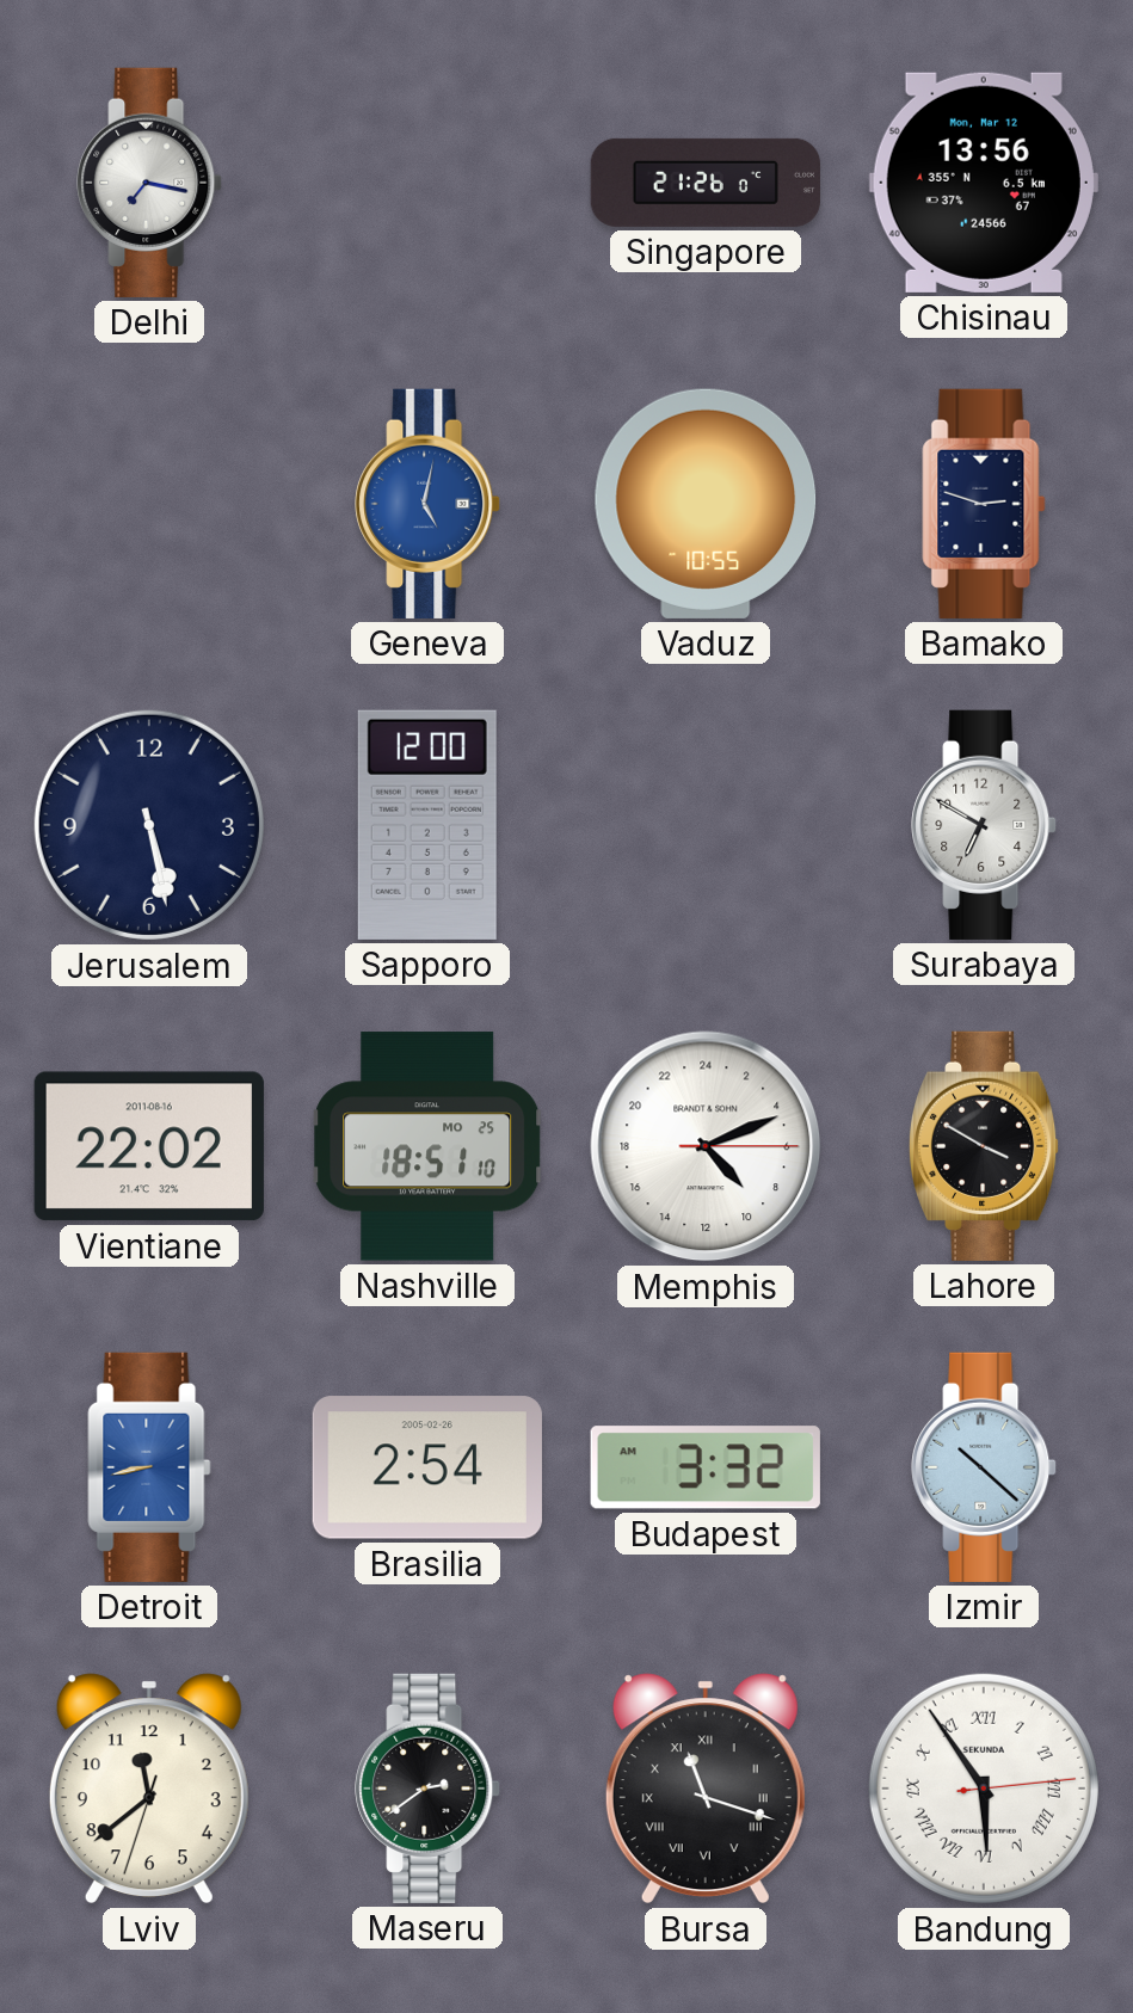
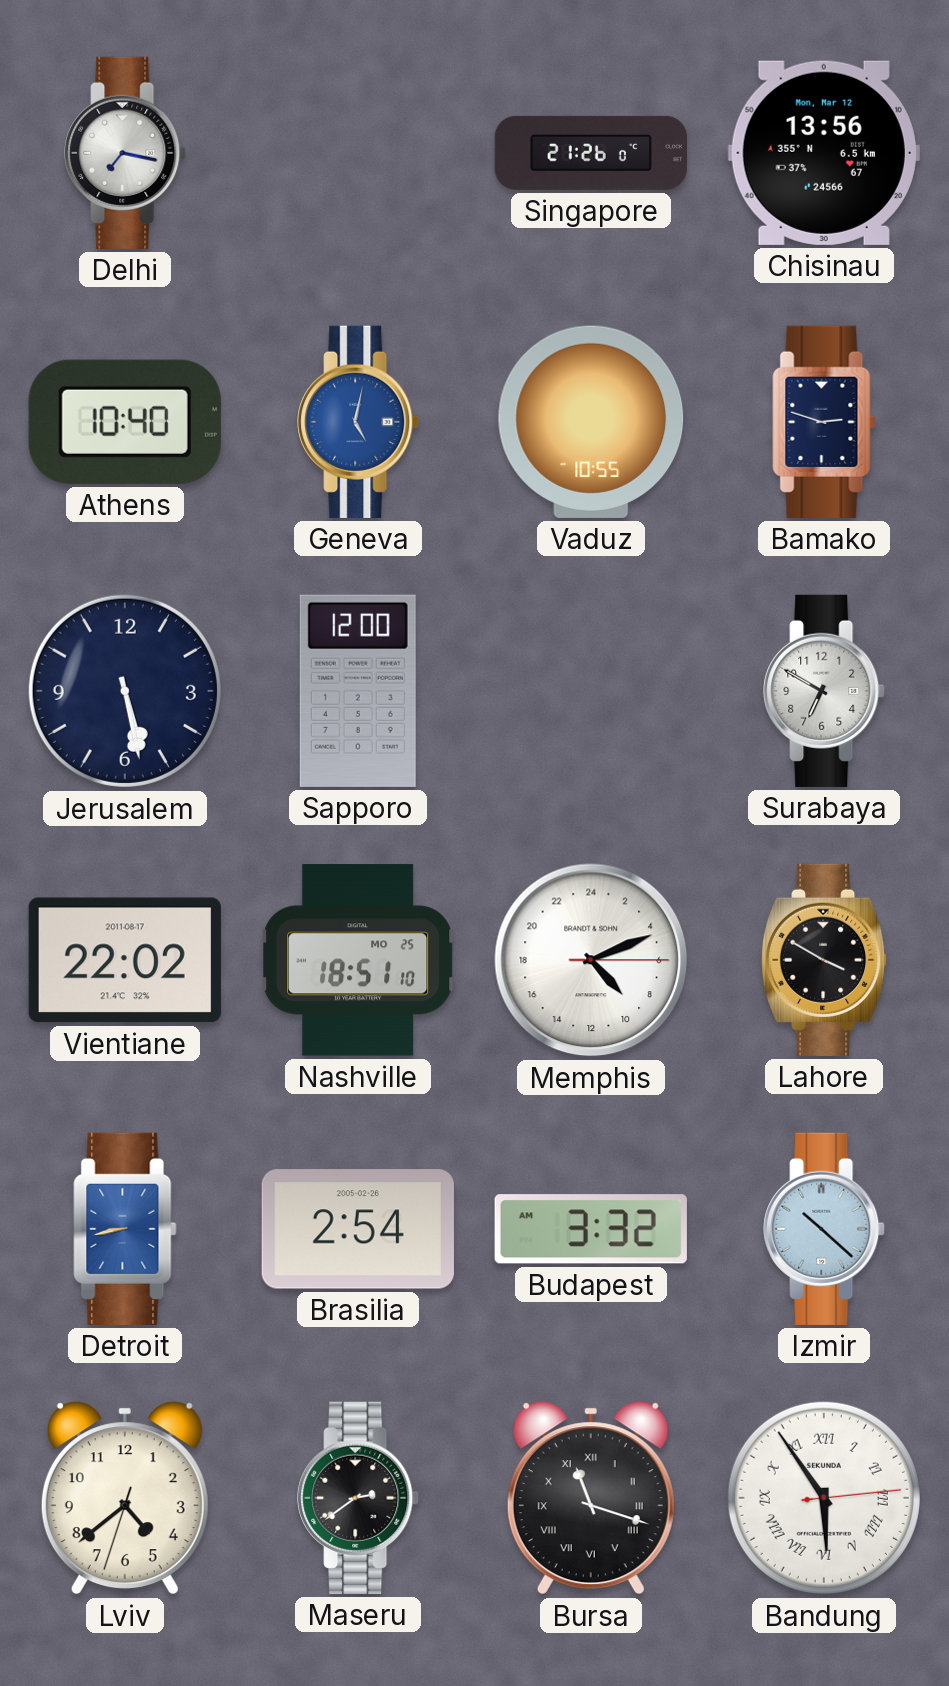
Athens: none -> 10:40 (125, 422)
Vientiane date: 2011-08-16 -> 2011-08-17 (125, 960)
Lviv: 11:38 -> 4:38 (125, 1498)
